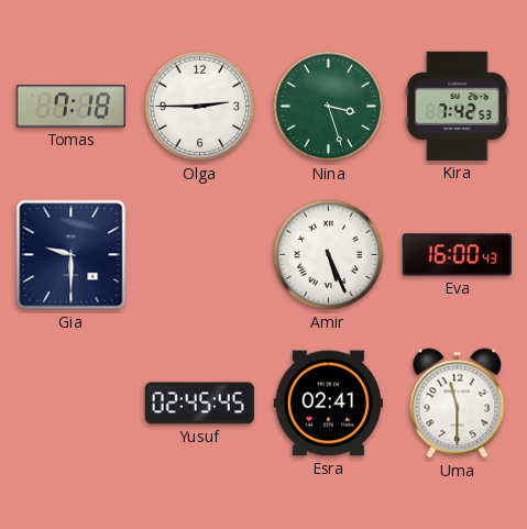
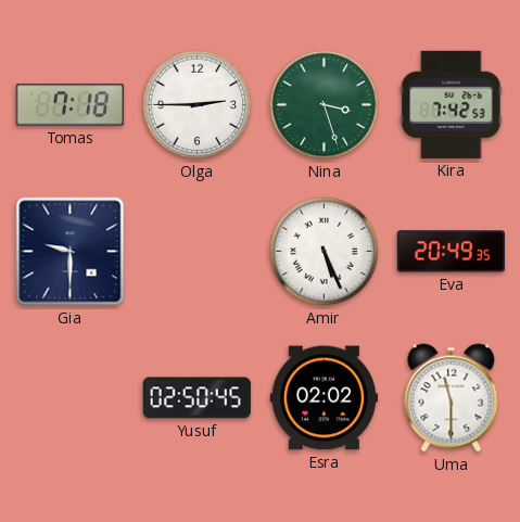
Eva: 16:00 -> 20:49 (451, 252)
Yusuf: 02:45 -> 02:50 (196, 398)
Esra: 02:41 -> 02:02 (324, 398)
